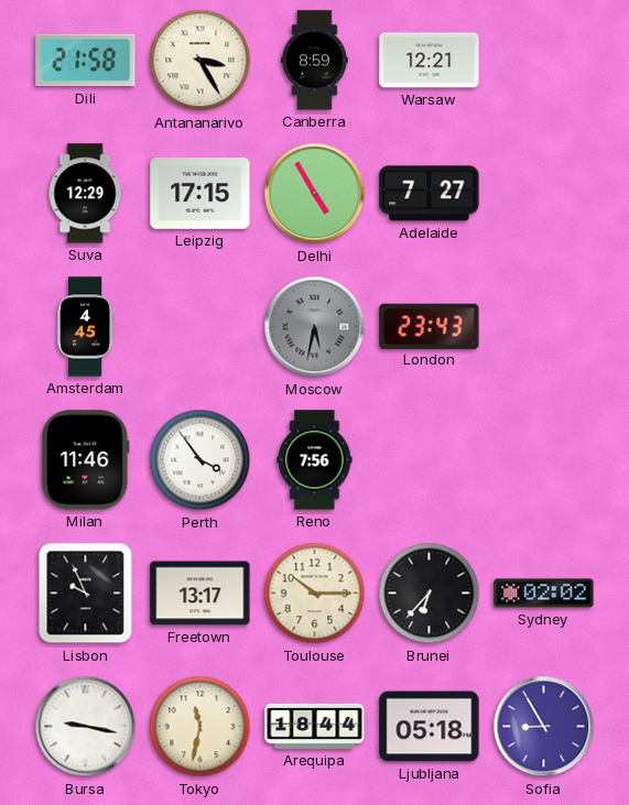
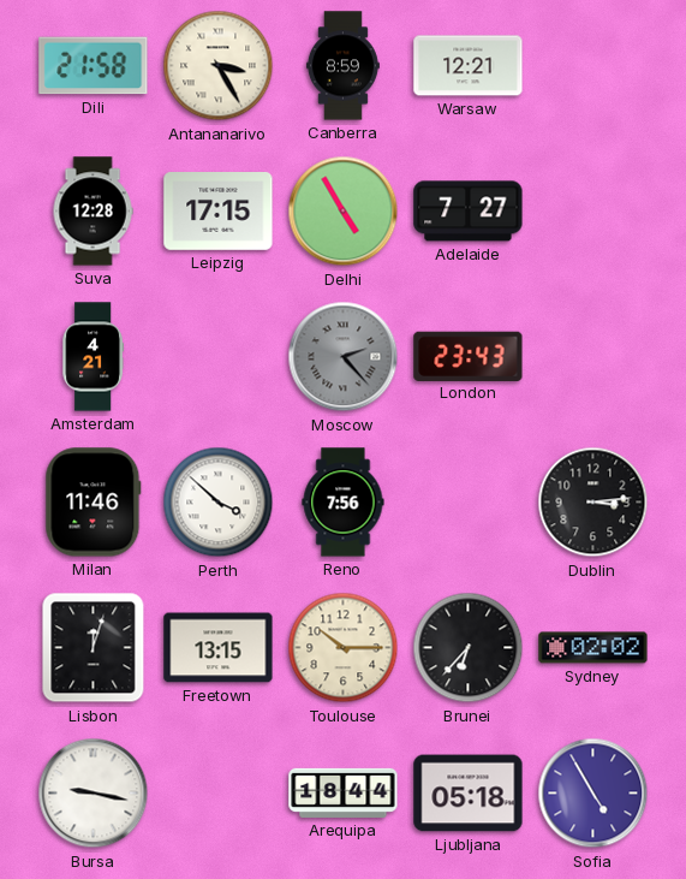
Suva: 12:29 -> 12:28 (93, 212)
Amsterdam: 4:45 -> 4:21 (93, 357)
Moscow: 5:32 -> 2:23 (344, 357)
Perth: 3:54 -> 3:52 (219, 503)
Dublin: none -> 3:14 (593, 503)
Lisbon: 9:56 -> 12:03 (94, 648)
Freetown: 13:17 -> 13:15 (219, 648)
Tokyo: 11:32 -> none (200, 727)
Sofia: 8:55 -> 4:55 (593, 794)
